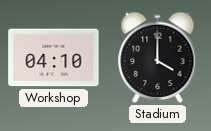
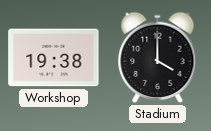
Workshop: 04:10 -> 19:38 (54, 58)
